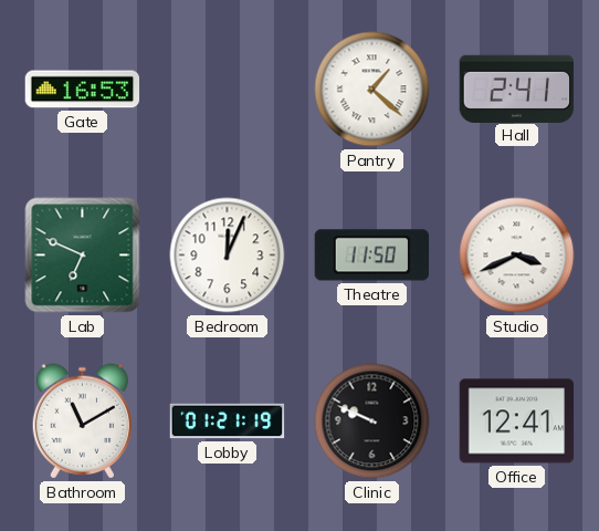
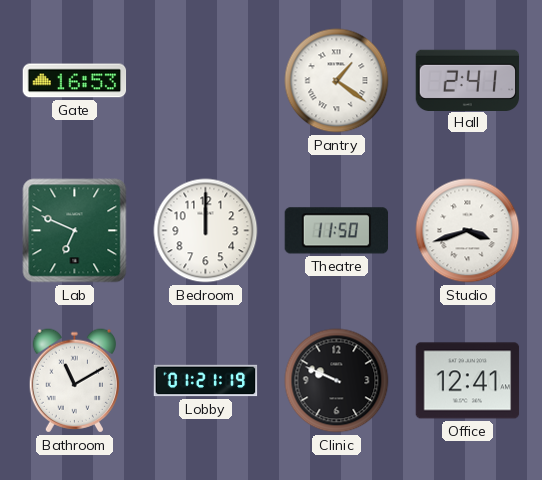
Pantry: 1:22 -> 1:21 (337, 81)
Bedroom: 12:04 -> 12:00 (206, 231)
Studio: 3:41 -> 3:42 (468, 231)
